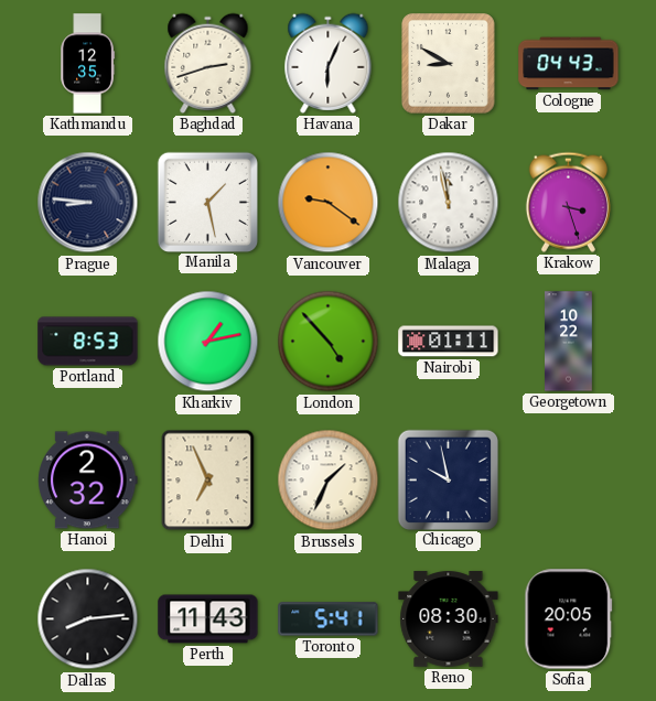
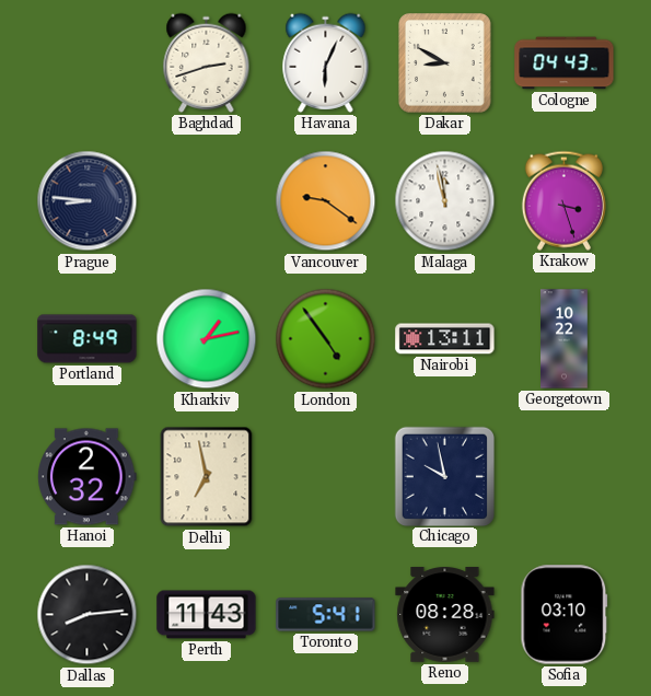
Kathmandu: 12:35 -> none (88, 64)
Manila: 1:28 -> none (207, 202)
Portland: 8:53 -> 8:49 (88, 339)
London: 4:53 -> 4:54 (326, 339)
Nairobi: 01:11 -> 13:11 (445, 339)
Delhi: 6:56 -> 6:58 (207, 477)
Brussels: 1:34 -> none (329, 481)
Reno: 08:30 -> 08:28 (445, 615)
Sofia: 20:05 -> 03:10 (565, 615)
